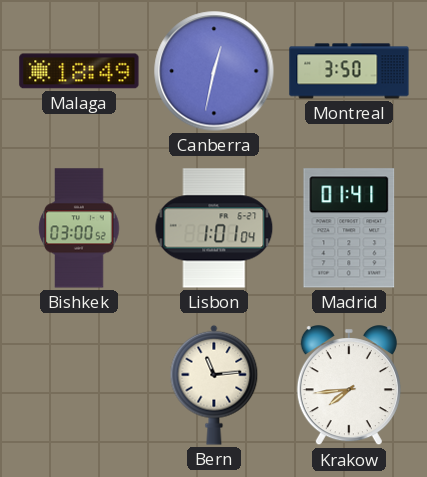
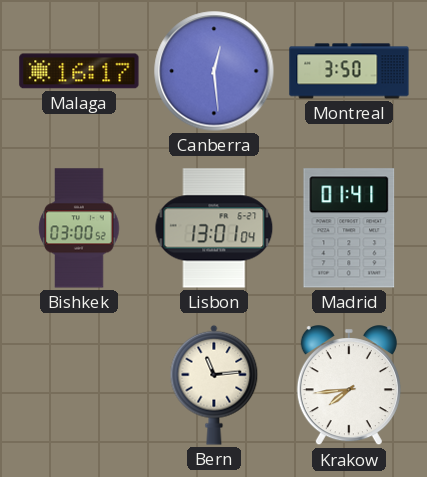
Malaga: 18:49 -> 16:17 (79, 71)
Canberra: 12:32 -> 12:29 (214, 71)
Lisbon: 1:01 -> 13:01 (214, 228)
